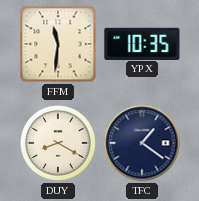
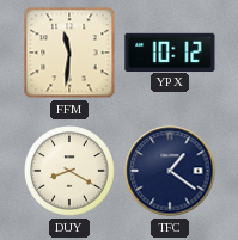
YPX: 10:35 -> 10:12 (170, 51)
